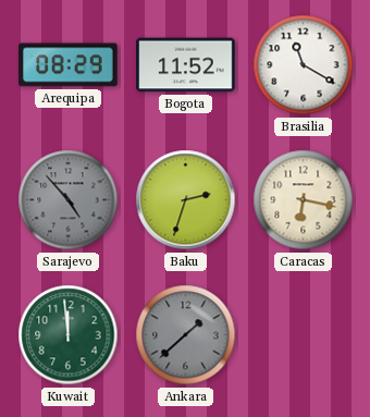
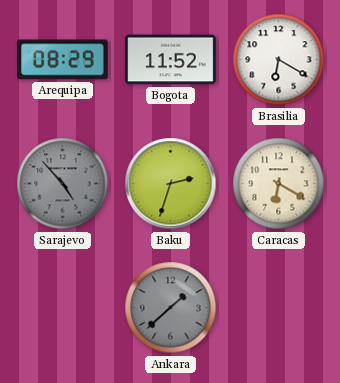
Brasilia: 11:20 -> 6:20 (279, 60)
Caracas: 6:17 -> 6:20 (279, 184)
Kuwait: 11:59 -> none (69, 335)
